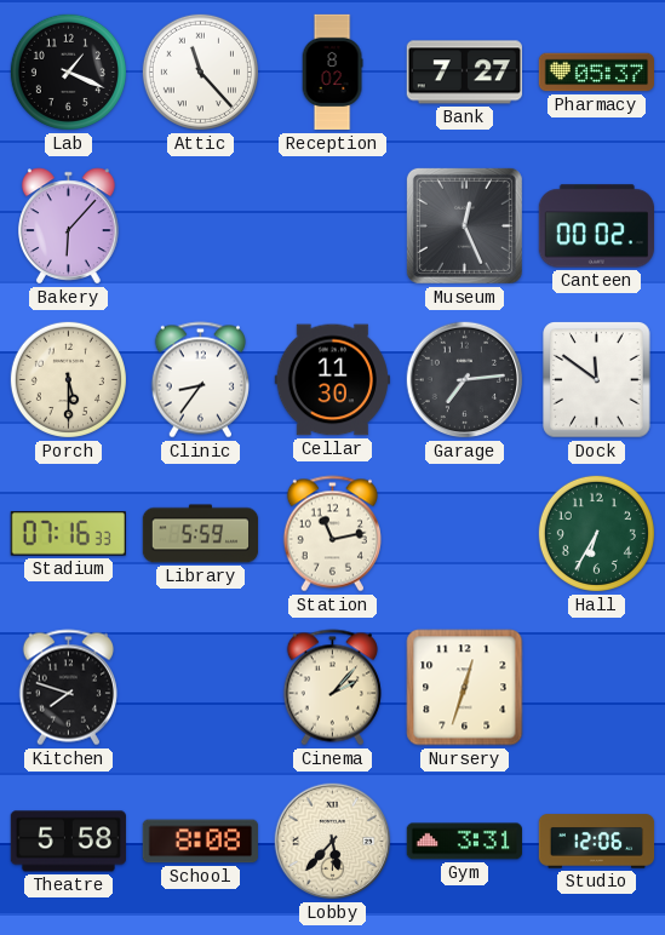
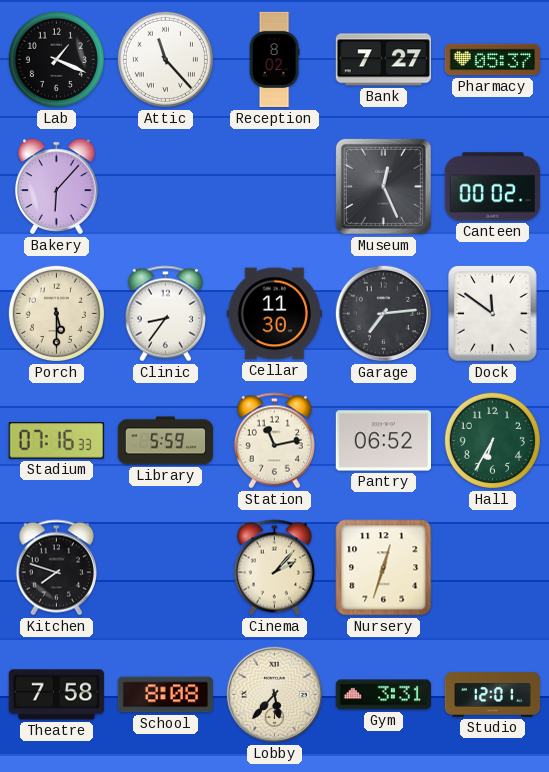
Pantry: none -> 06:52 (383, 441)
Theatre: 5:58 -> 7:58 (56, 695)
Studio: 12:06 -> 12:01 (493, 695)
